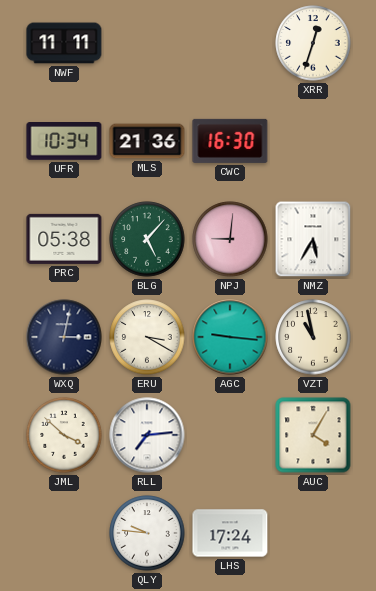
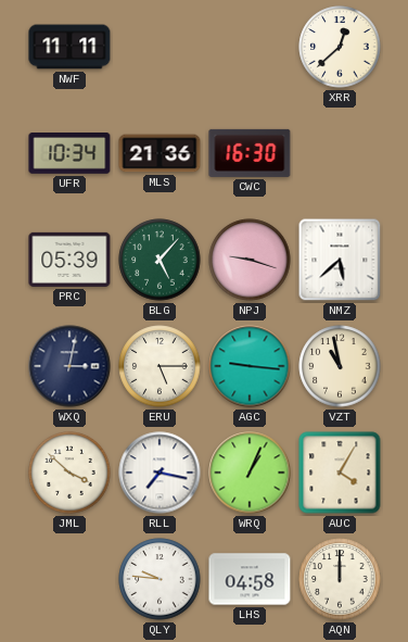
XRR: 12:33 -> 12:38 (340, 47)
PRC: 05:38 -> 05:39 (69, 260)
NPJ: 9:01 -> 9:18 (250, 260)
NMZ: 5:35 -> 5:38 (340, 260)
ERU: 3:20 -> 5:15 (160, 366)
RLL: 7:14 -> 7:17 (160, 473)
WRQ: none -> 1:04 (250, 473)
LHS: 17:24 -> 04:58 (250, 579)
AQN: none -> 12:00 (340, 579)
